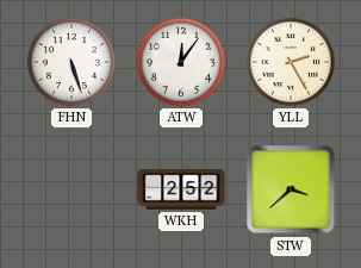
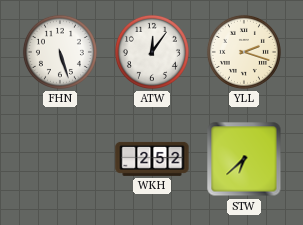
YLL: 2:25 -> 2:18 (244, 52)
STW: 3:38 -> 6:38 (244, 159)
